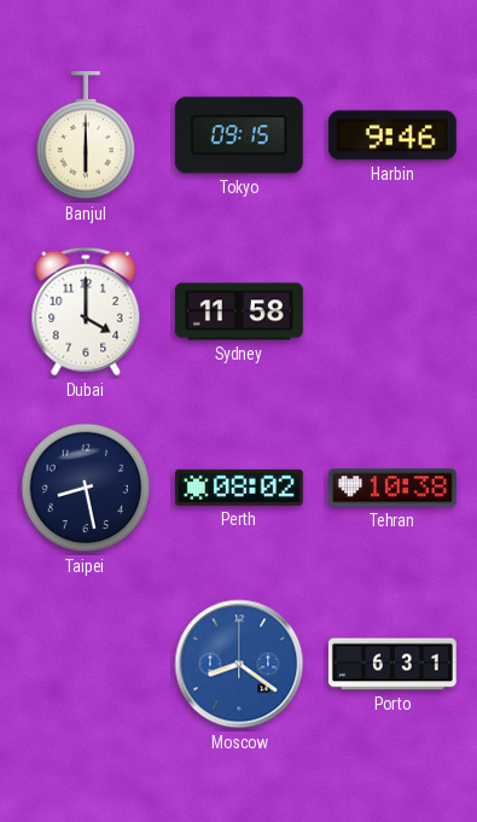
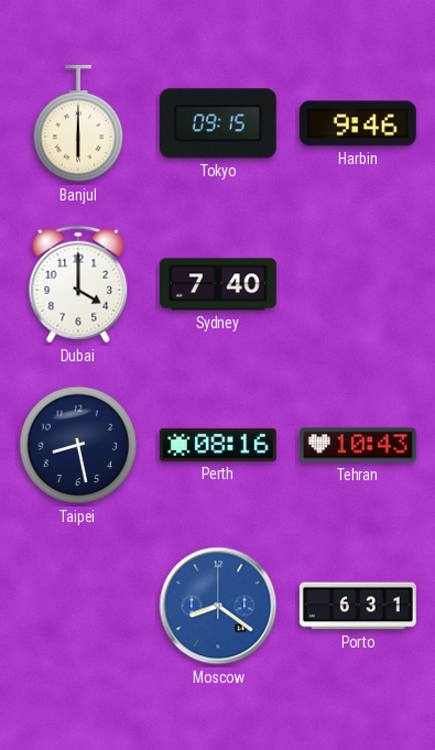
Sydney: 11:58 -> 7:40 (218, 284)
Perth: 08:02 -> 08:16 (218, 445)
Tehran: 10:38 -> 10:43 (358, 445)
